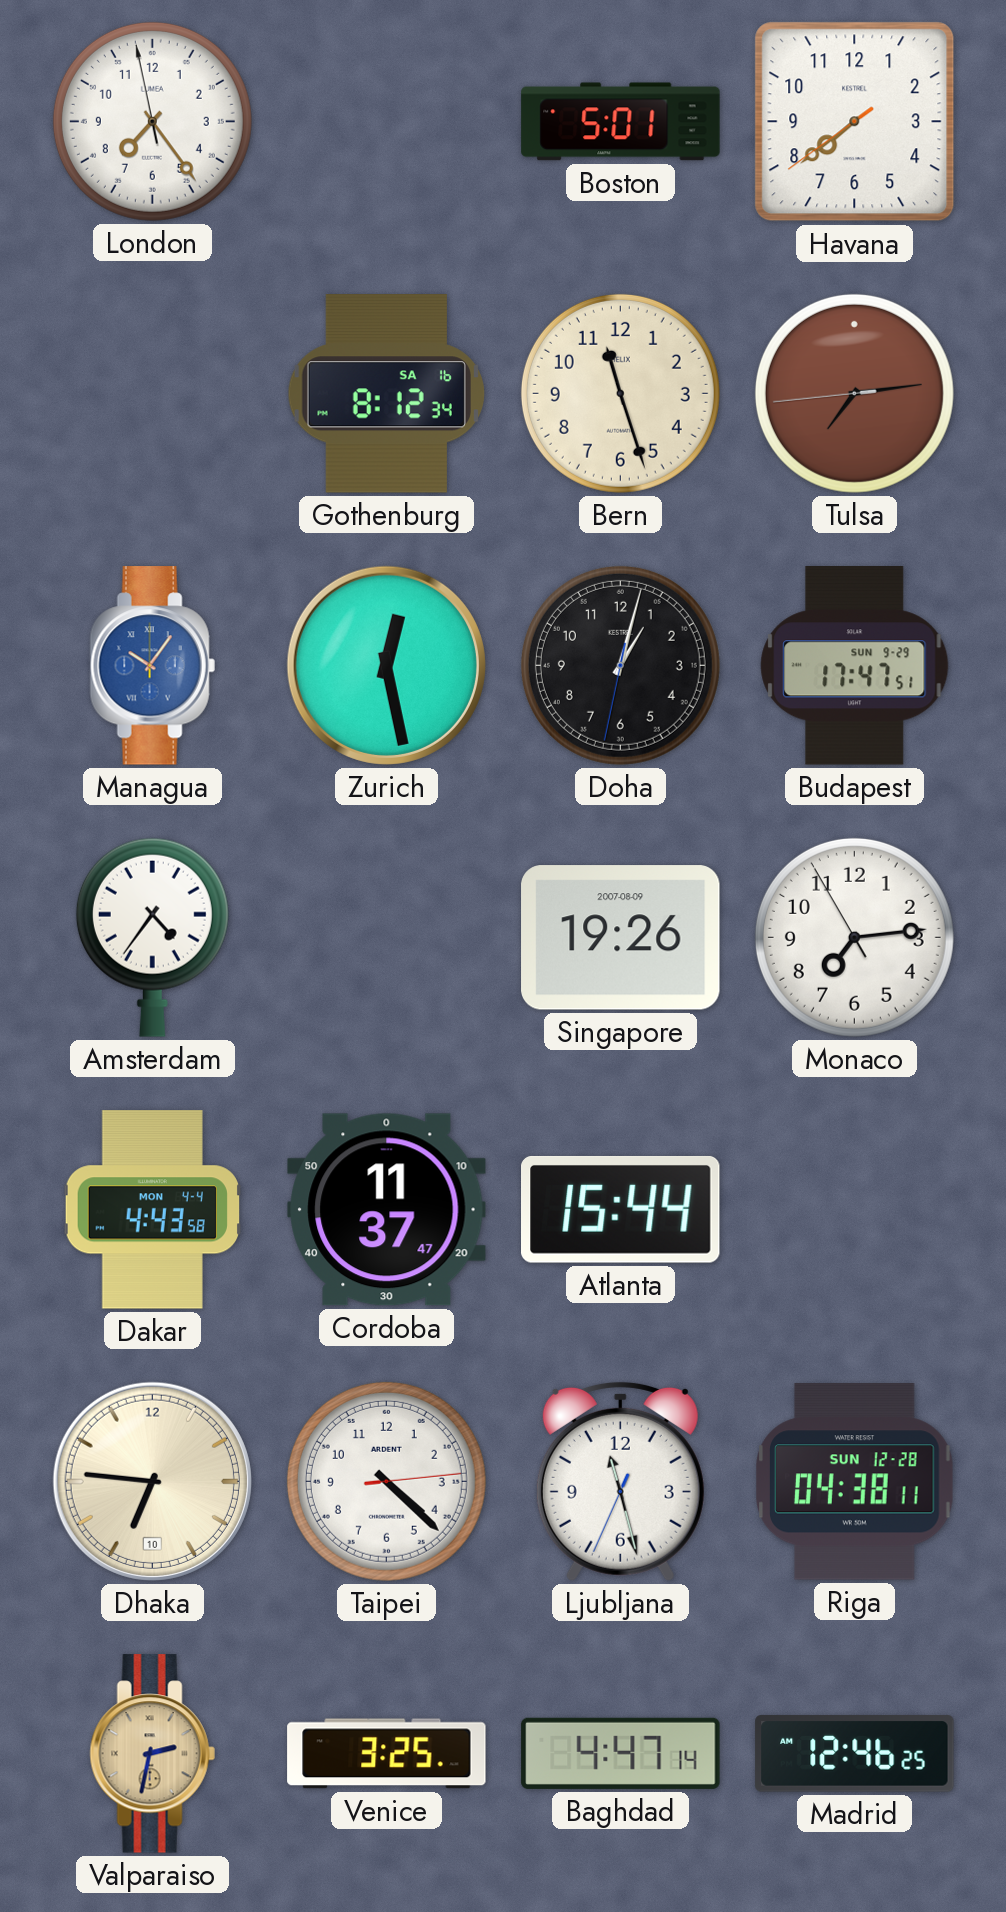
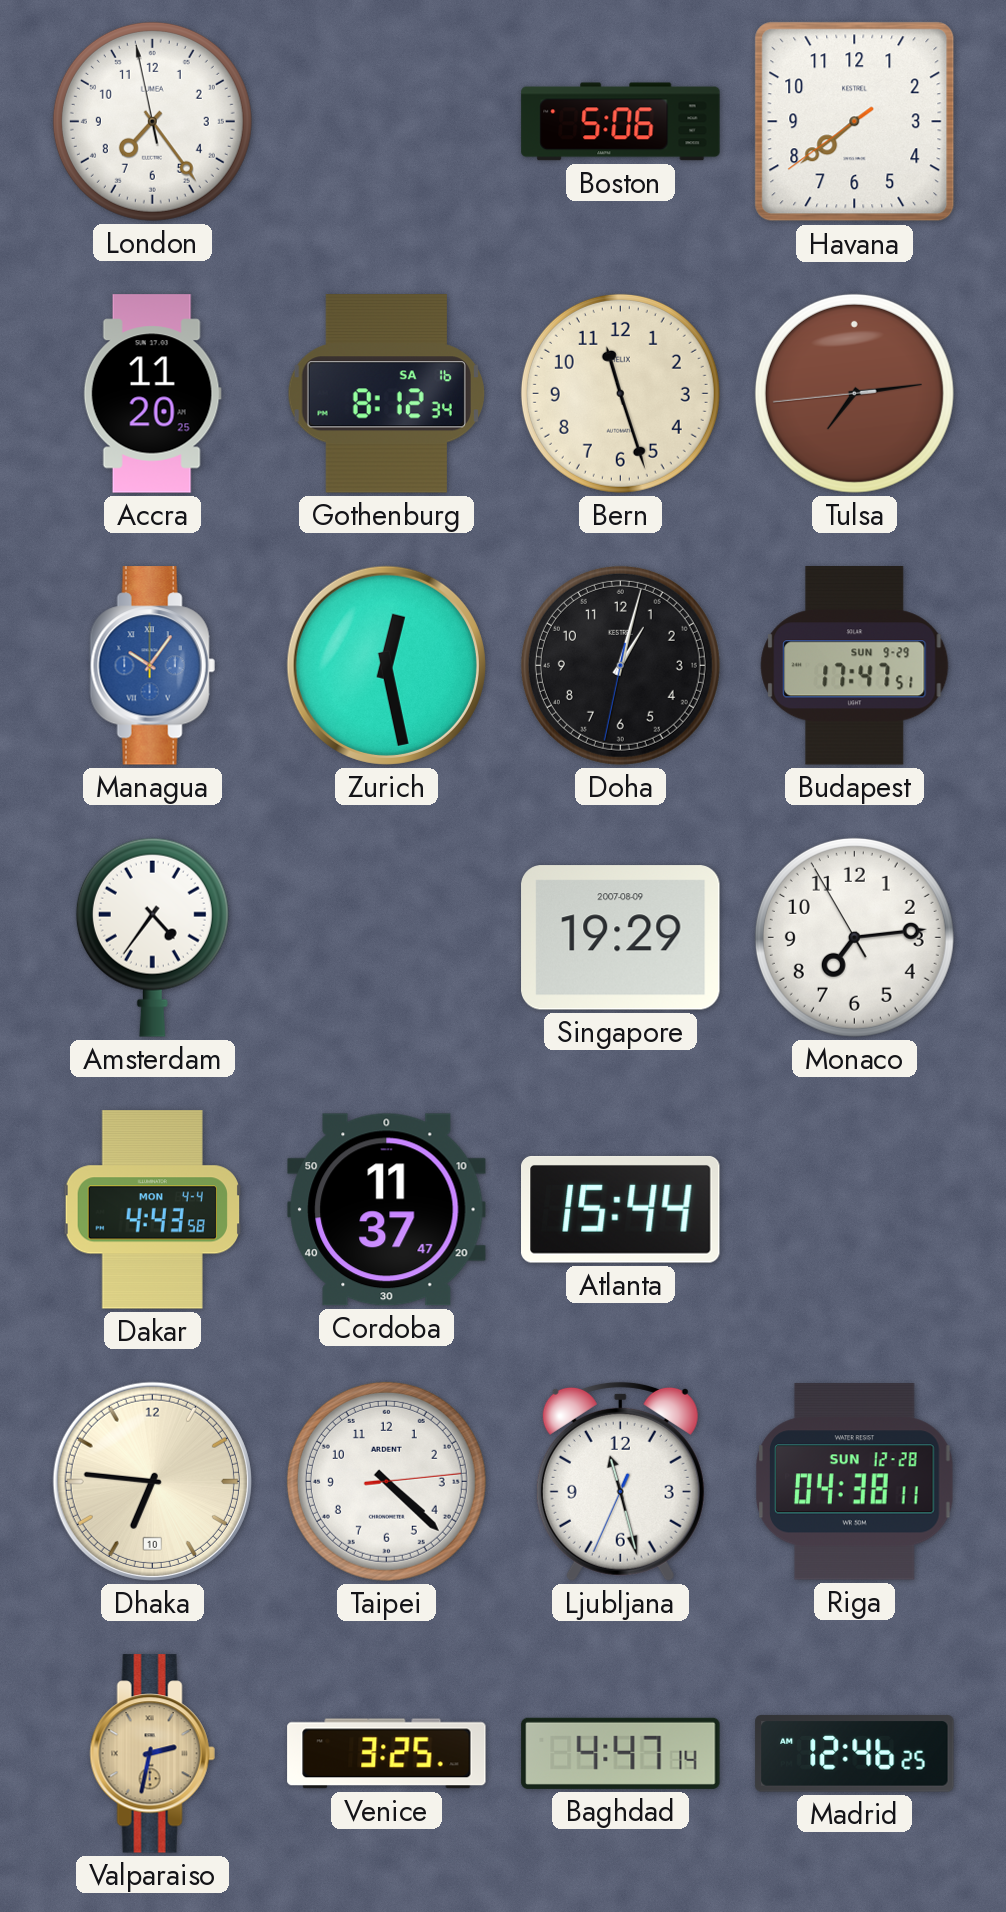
Boston: 5:01 -> 5:06 (621, 122)
Accra: none -> 11:20 (152, 394)
Singapore: 19:26 -> 19:29 (621, 938)
